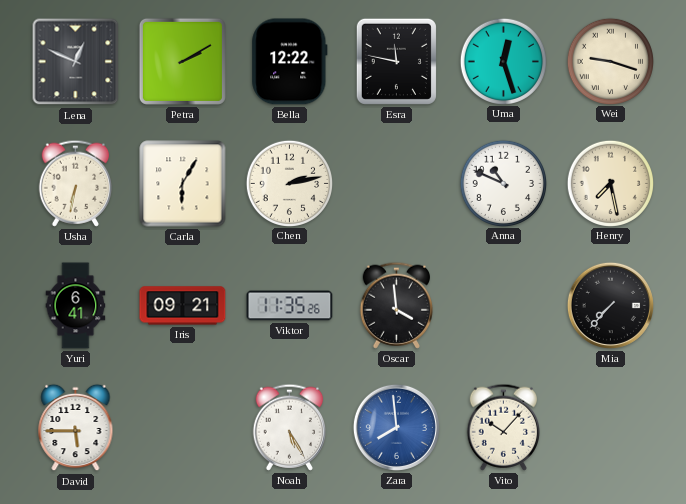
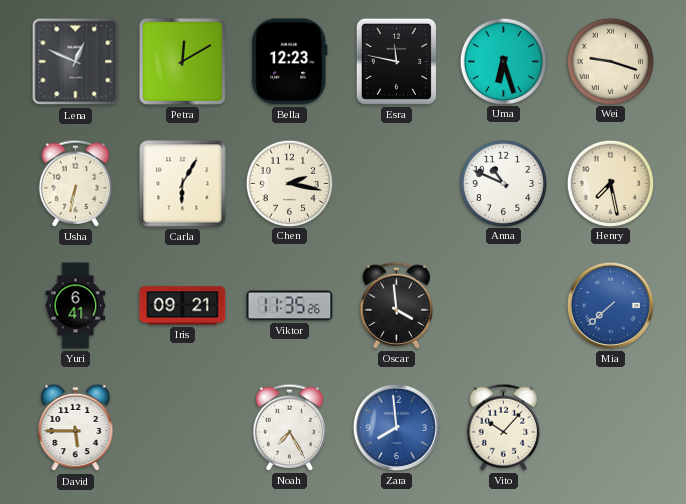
Petra: 2:10 -> 12:10 (182, 61)
Bella: 12:22 -> 12:23 (290, 62)
Uma: 12:27 -> 6:27 (503, 61)
Chen: 2:13 -> 2:17 (289, 183)
Mia: 7:37 -> 7:38 (610, 305)
Mia dial: black -> blue (610, 305)
Noah: 5:25 -> 7:25 (289, 427)
